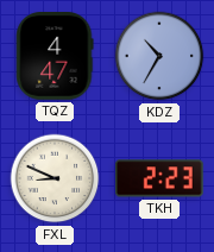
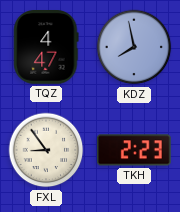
KDZ: 10:35 -> 7:58 (134, 47)
FXL: 8:49 -> 8:54 (46, 150)
